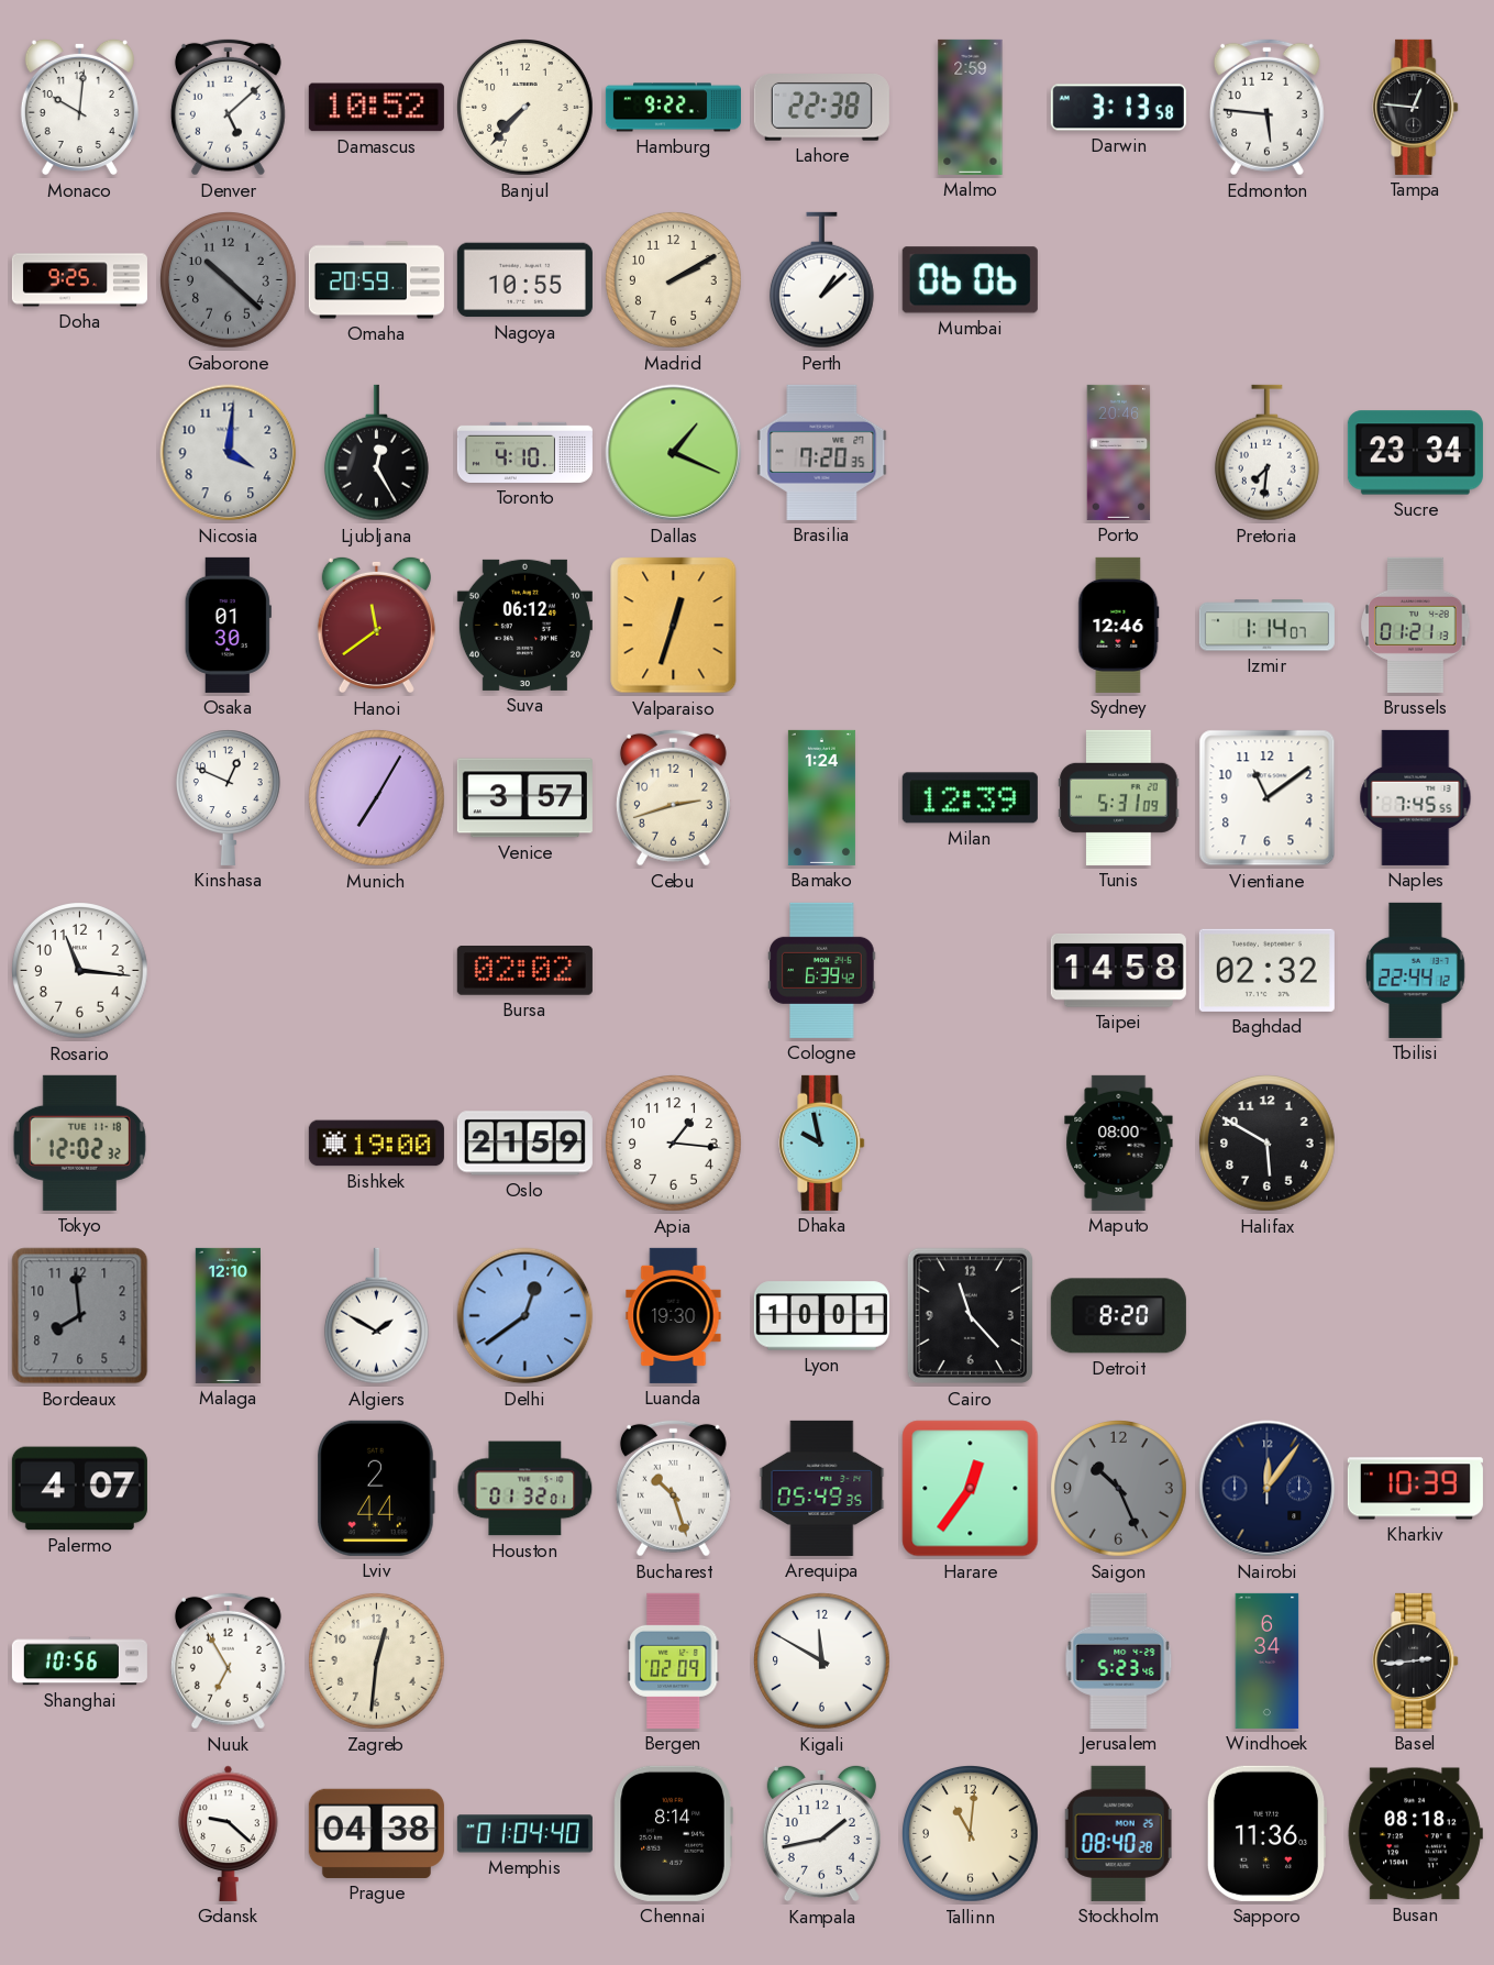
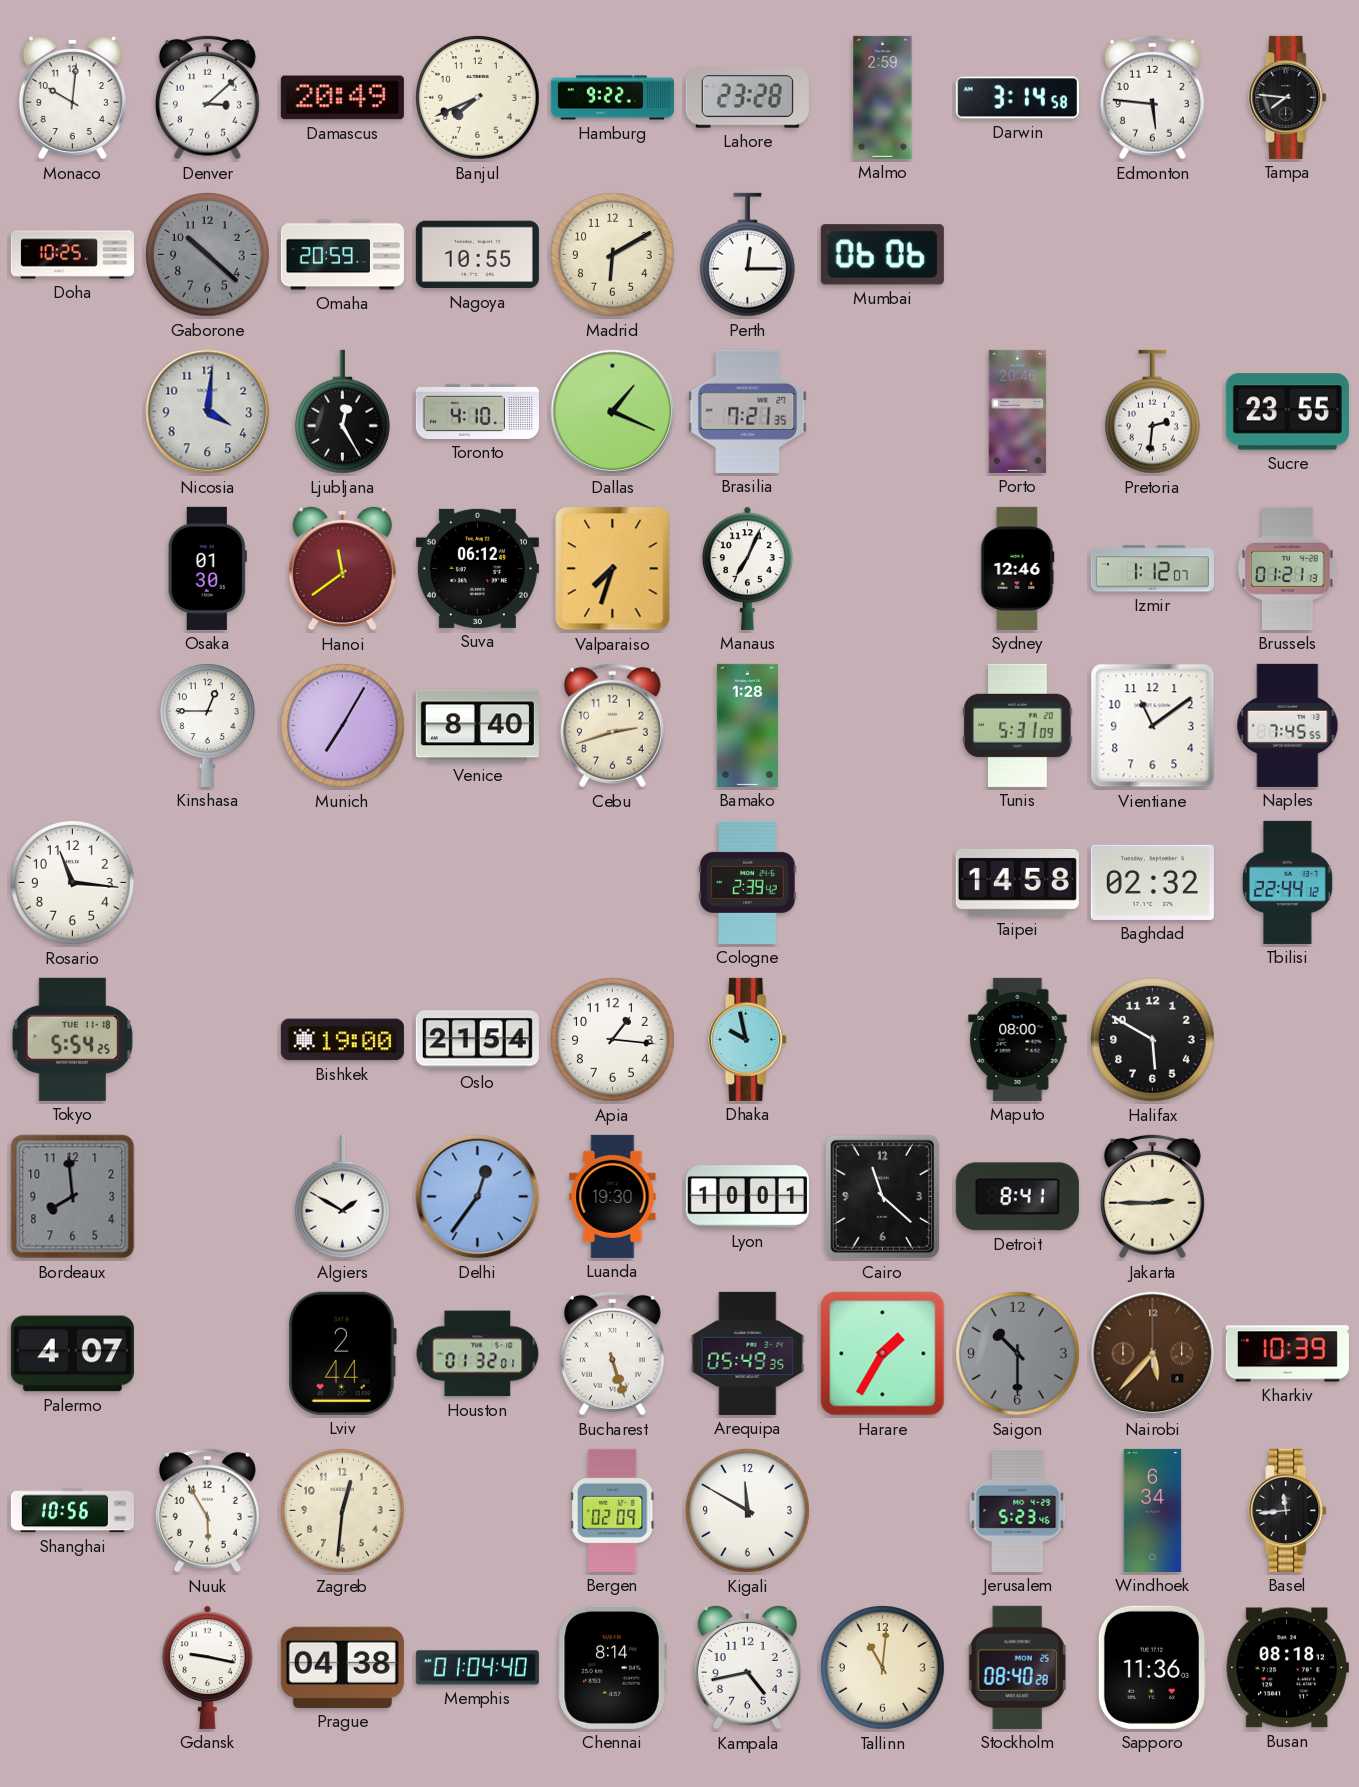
Denver: 5:08 -> 3:08 (207, 97)
Damascus: 10:52 -> 20:49 (342, 98)
Banjul: 7:37 -> 7:41 (478, 98)
Lahore: 22:38 -> 23:28 (747, 98)
Darwin: 3:13 -> 3:14 (1017, 98)
Tampa: 12:46 -> 7:46 (1288, 97)
Doha: 9:25 -> 10:25 (72, 255)
Madrid: 2:10 -> 6:10 (613, 255)
Perth: 1:08 -> 12:15 (747, 255)
Brasilia: 7:20 -> 7:21 (748, 411)
Pretoria: 7:31 -> 2:31 (1152, 412)
Sucre: 23:34 -> 23:55 (1287, 412)
Valparaiso: 12:33 -> 7:33 (613, 569)
Manaus: none -> 7:04 (748, 568)
Izmir: 1:14 -> 1:12 (1152, 569)
Kinshasa: 12:49 -> 12:45 (207, 725)
Venice: 3:57 -> 8:40 (477, 726)
Bamako: 1:24 -> 1:28 (747, 725)
Milan: 12:39 -> none (970, 798)
Bursa: 02:02 -> none (524, 971)
Cologne: 6:39 -> 2:39 (748, 882)
Tokyo: 12:02 -> 5:54 (72, 1039)
Oslo: 21:59 -> 21:54 (477, 1040)
Malaga: 12:10 -> none (228, 1315)
Delhi: 12:39 -> 12:36 (478, 1197)
Cairo: 11:23 -> 11:22 (883, 1197)
Detroit: 8:20 -> 8:41 (1017, 1197)
Jakarta: none -> 2:45 (1152, 1196)
Bucharest: 10:27 -> 5:27 (612, 1353)
Harare: 12:36 -> 1:35 (883, 1354)
Saigon: 10:26 -> 10:30 (1018, 1354)
Nairobi: 12:06 -> 5:37 (1153, 1354)
Nairobi dial: navy -> brown (1153, 1354)
Nuuk: 6:55 -> 5:55 (207, 1510)
Basel: 2:44 -> 11:44 (1288, 1510)
Gdansk: 9:22 -> 9:17 (208, 1667)
Kampala: 1:43 -> 4:43 (747, 1667)
